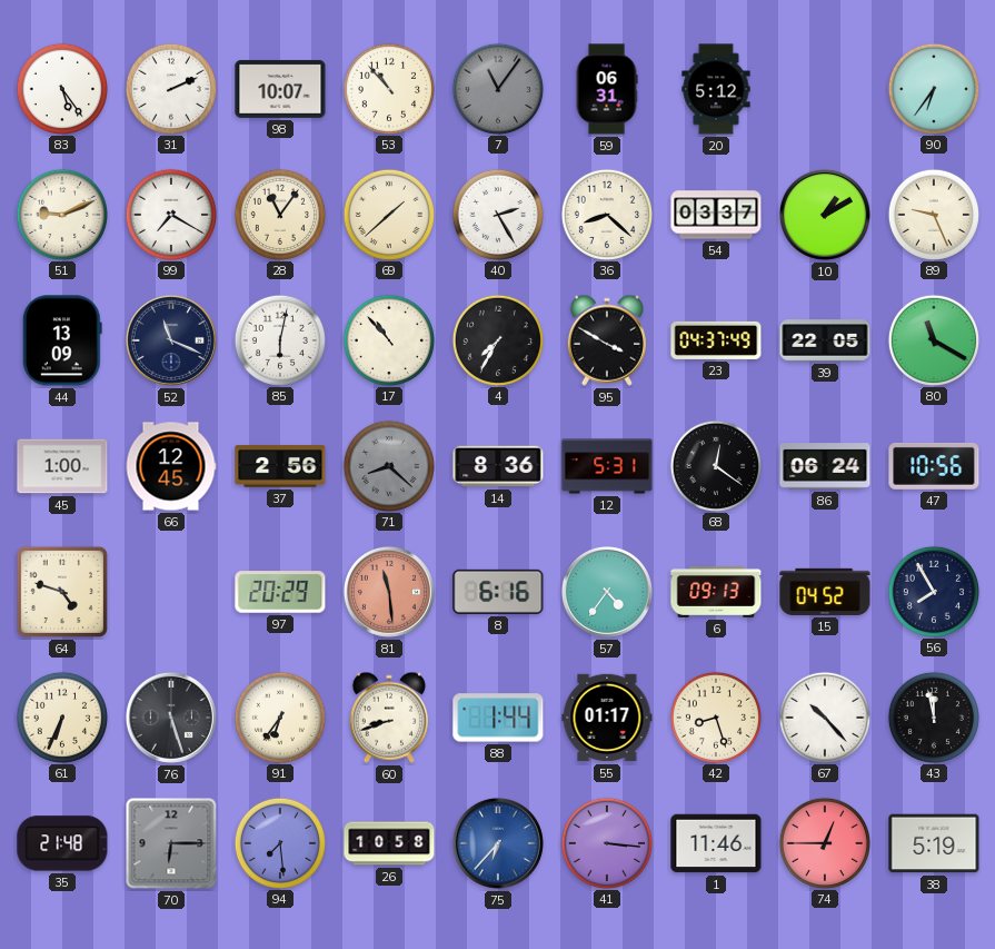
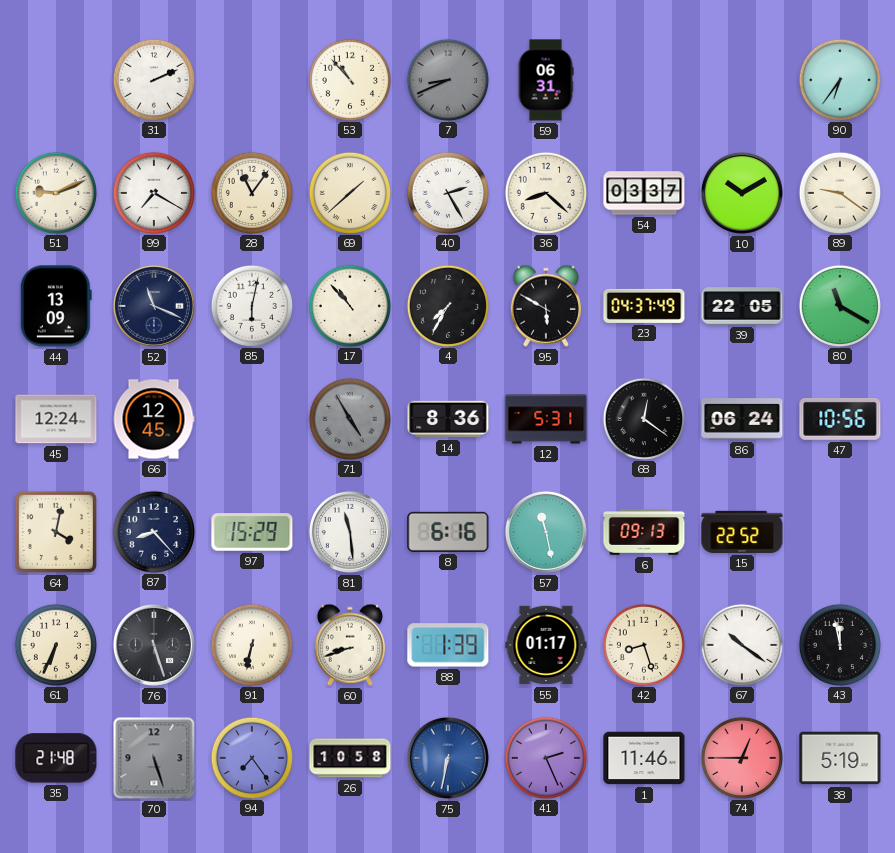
83: 5:24 -> none (61, 88)
98: 10:07 -> none (280, 89)
7: 11:06 -> 8:41 (447, 79)
20: 5:12 -> none (716, 89)
10: 1:10 -> 10:10 (742, 193)
89: 9:26 -> 9:21 (839, 192)
95: 3:50 -> 5:50 (546, 306)
45: 1:00 -> 12:24 (56, 419)
37: 2:56 -> none (280, 466)
71: 8:22 -> 4:55 (349, 418)
64: 4:48 -> 4:02 (56, 532)
87: none -> 8:23 (153, 531)
97: 20:29 -> 15:29 (252, 532)
81 dial: salmon -> white (350, 532)
57: 4:36 -> 11:28 (546, 532)
15: 04:52 -> 22:52 (742, 532)
56: 7:55 -> none (933, 591)
91: 6:36 -> 6:32 (251, 644)
88: 1:44 -> 1:39 (448, 645)
67: 10:23 -> 10:21 (741, 644)
70: 6:15 -> 5:27 (154, 758)
94: 7:29 -> 7:24 (251, 757)
75: 6:37 -> 6:32 (448, 758)
41: 3:16 -> 2:26 (545, 757)
